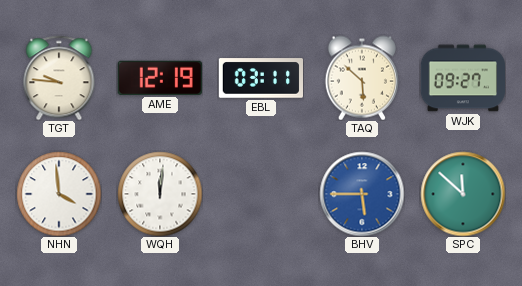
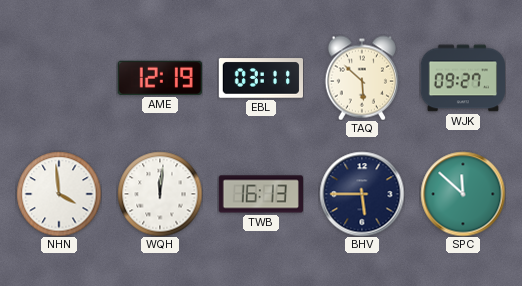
TGT: 9:46 -> none (59, 78)
TWB: none -> 16:13 (260, 194)
BHV dial: blue -> navy (362, 194)
